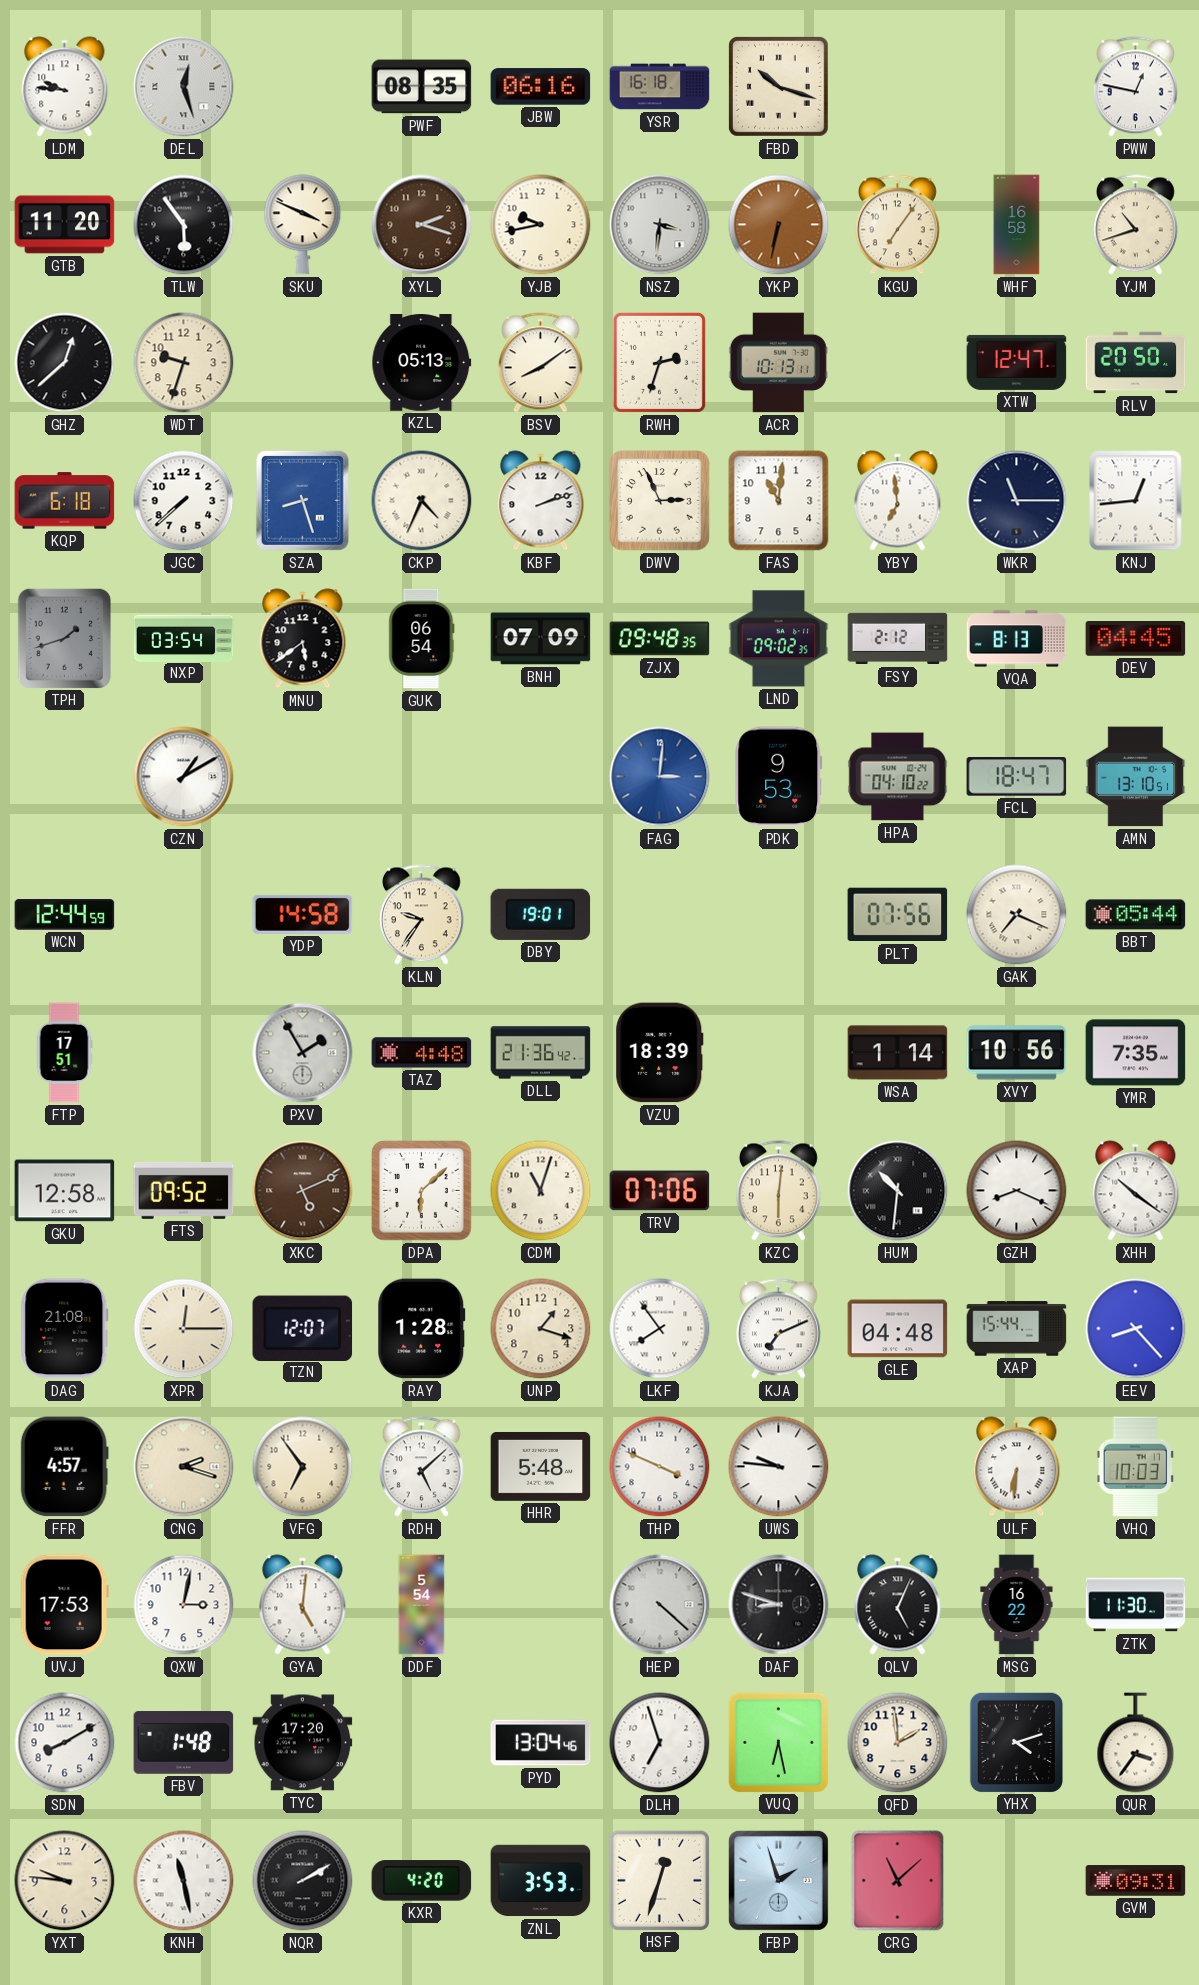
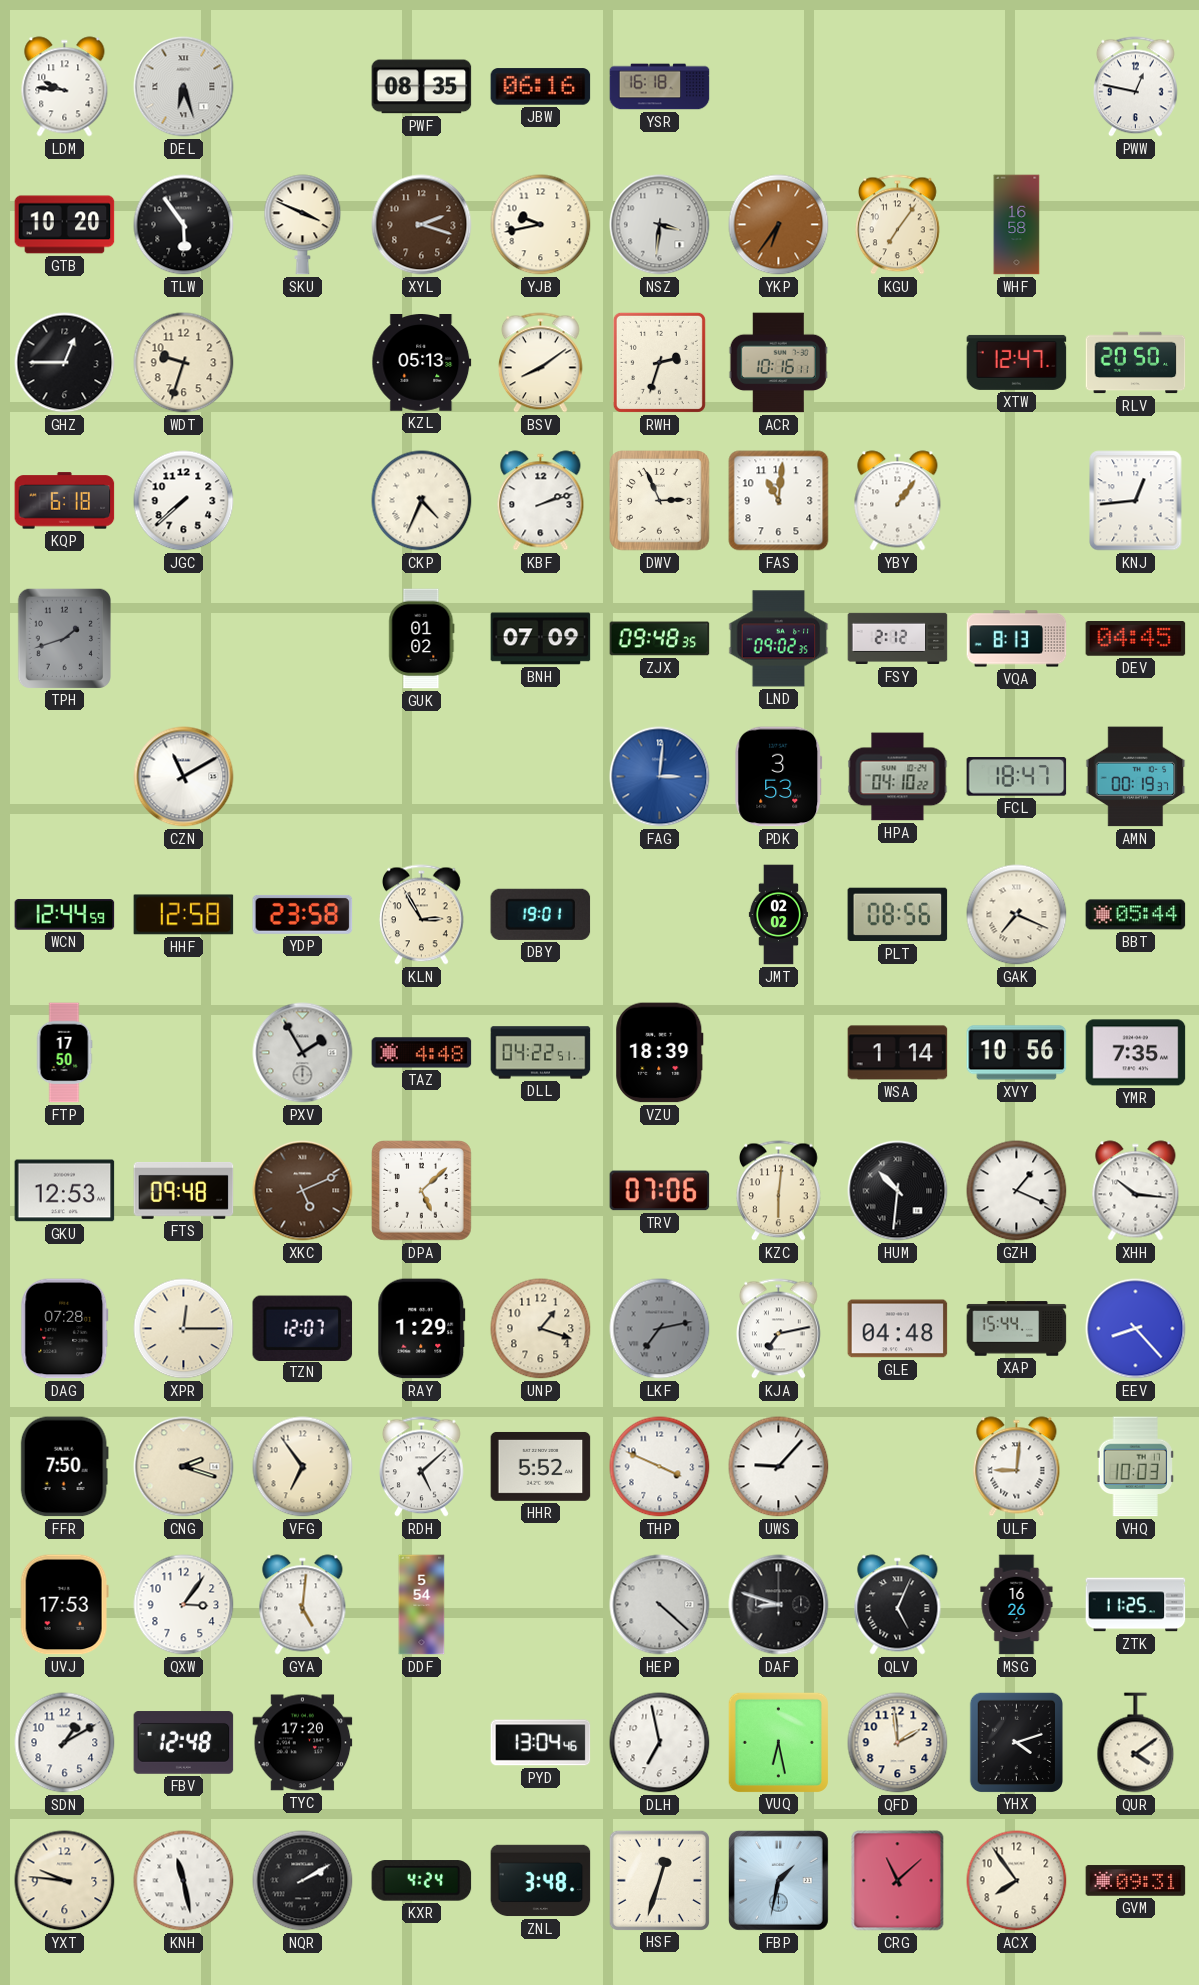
DEL: 12:27 -> 6:27 (184, 87)
FBD: 10:18 -> none (779, 87)
GTB: 11:20 -> 10:20 (65, 225)
YKP: 6:32 -> 6:36 (779, 225)
YJM: 10:42 -> none (1135, 225)
GHZ: 12:38 -> 12:45 (65, 363)
ACR: 10:13 -> 10:16 (778, 363)
SZA: 8:27 -> none (302, 500)
YBY: 6:59 -> 1:06 (898, 501)
WKR: 11:15 -> none (1017, 501)
NXP: 03:54 -> none (184, 638)
MNU: 5:39 -> none (303, 639)
GUK: 06:54 -> 01:02 (422, 639)
CZN: 1:10 -> 11:10 (184, 777)
PDK: 9:53 -> 3:53 (779, 777)
AMN: 13:10 -> 00:19 (1136, 777)
HHF: none -> 12:58 (184, 915)
YDP: 14:58 -> 23:58 (303, 914)
KLN: 9:36 -> 2:55 (421, 915)
JMT: none -> 02:02 (778, 915)
PLT: 07:56 -> 08:56 (898, 915)
FTP: 17:51 -> 17:50 (64, 1053)
DLL: 21:36 -> 04:22 (541, 1053)
GKU: 12:58 -> 12:53 (65, 1191)
FTS: 09:52 -> 09:48 (184, 1191)
DPA: 6:08 -> 5:08 (422, 1191)
CDM: 11:03 -> none (541, 1191)
GZH: 8:19 -> 1:19 (1017, 1191)
XHH: 10:21 -> 10:16 (1136, 1191)
DAG: 21:08 -> 07:28 (65, 1329)
RAY: 1:28 -> 1:29 (422, 1329)
LKF: 7:54 -> 7:13 (660, 1329)
LKF dial: white -> grey (660, 1329)
KJA: 7:11 -> 7:13 (778, 1329)
FFR: 4:57 -> 7:50 (64, 1467)
HHR: 5:48 -> 5:52 (541, 1466)
UWS: 9:46 -> 9:07 (779, 1467)
ULF: 6:31 -> 9:01 (1017, 1467)
QXW: 3:02 -> 3:06 (184, 1605)
MSG: 16:22 -> 16:26 (1017, 1605)
ZTK: 11:30 -> 11:25 (1136, 1605)
SDN: 8:10 -> 1:10 (65, 1743)
FBV: 1:48 -> 12:48 (184, 1743)
DLH: 6:57 -> 6:58 (660, 1743)
QUR: 3:36 -> 4:09 (1136, 1743)
KXR: 4:20 -> 4:24 (422, 1881)
ZNL: 3:53 -> 3:48 (541, 1881)
FBP: 1:57 -> 1:32 (778, 1880)
ACX: none -> 7:54 (1017, 1881)
